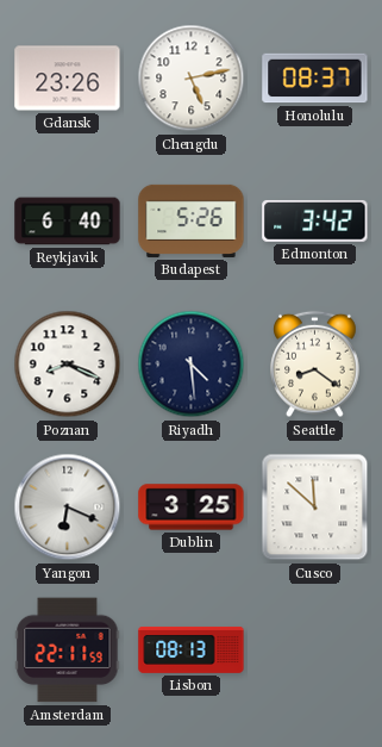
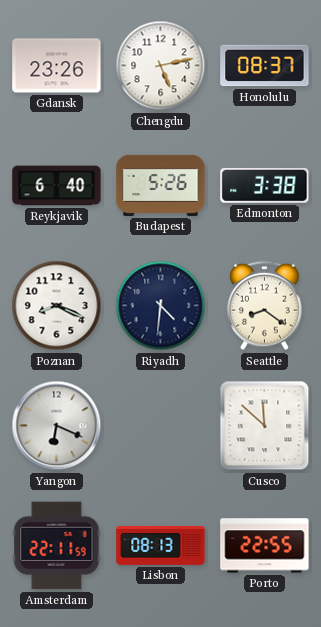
Edmonton: 3:42 -> 3:38 (265, 185)
Riyadh: 4:29 -> 4:31 (161, 306)
Dublin: 3:25 -> none (192, 508)
Porto: none -> 22:55 (265, 546)
